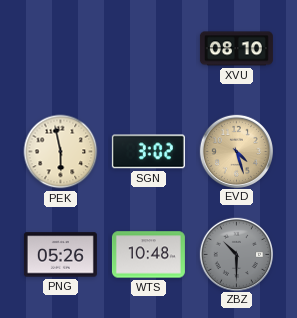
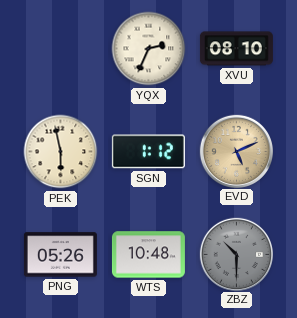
YQX: none -> 2:34 (149, 49)
SGN: 3:02 -> 1:12 (148, 152)
EVD: 4:27 -> 5:11 (236, 151)
